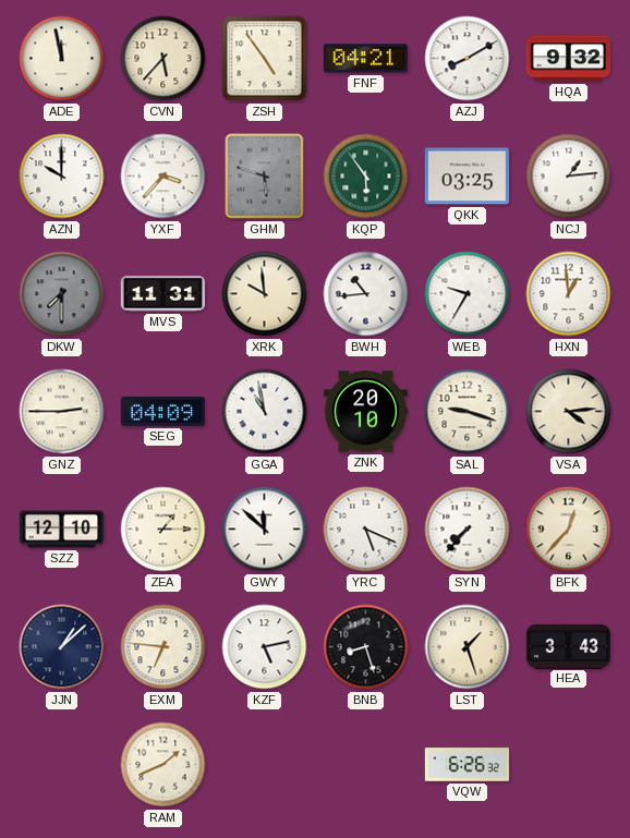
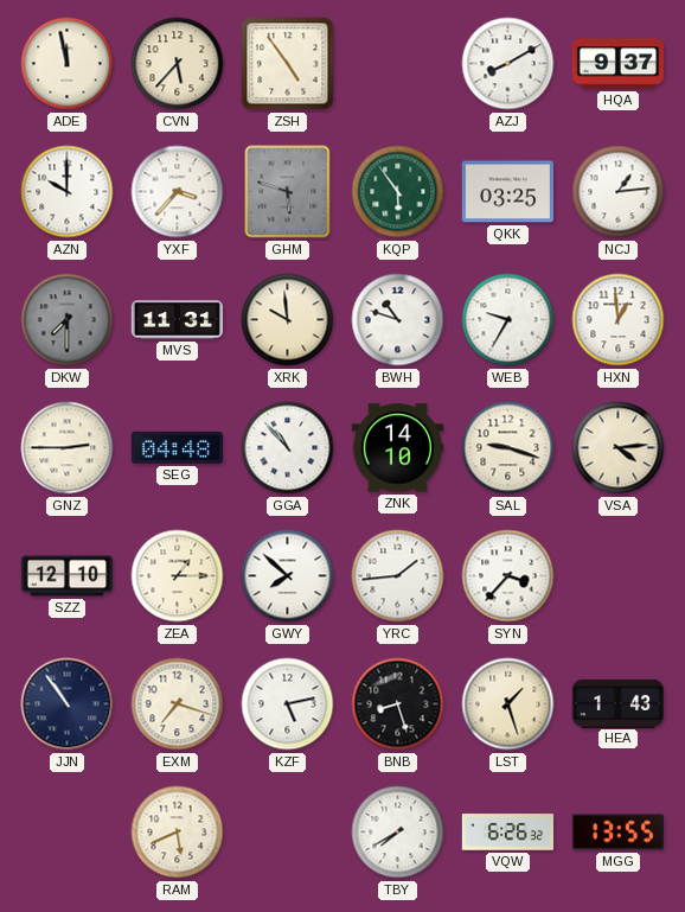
FNF: 04:21 -> none (365, 59)
HQA: 9:32 -> 9:37 (617, 64)
BWH: 10:44 -> 10:48 (398, 320)
SEG: 04:09 -> 04:48 (177, 447)
GGA: 10:58 -> 10:53 (288, 448)
ZNK: 20:10 -> 14:10 (397, 448)
GWY: 11:52 -> 7:52 (288, 576)
YRC: 5:19 -> 1:44 (398, 576)
SYN: 7:37 -> 3:37 (508, 576)
BFK: 12:37 -> none (569, 530)
JJN: 1:08 -> 10:54 (68, 704)
EXM: 6:46 -> 7:18 (178, 704)
HEA: 3:43 -> 1:43 (617, 703)
RAM: 1:41 -> 5:41 (178, 833)
TBY: none -> 7:40 (398, 833)
MGG: none -> 13:55 (617, 833)
